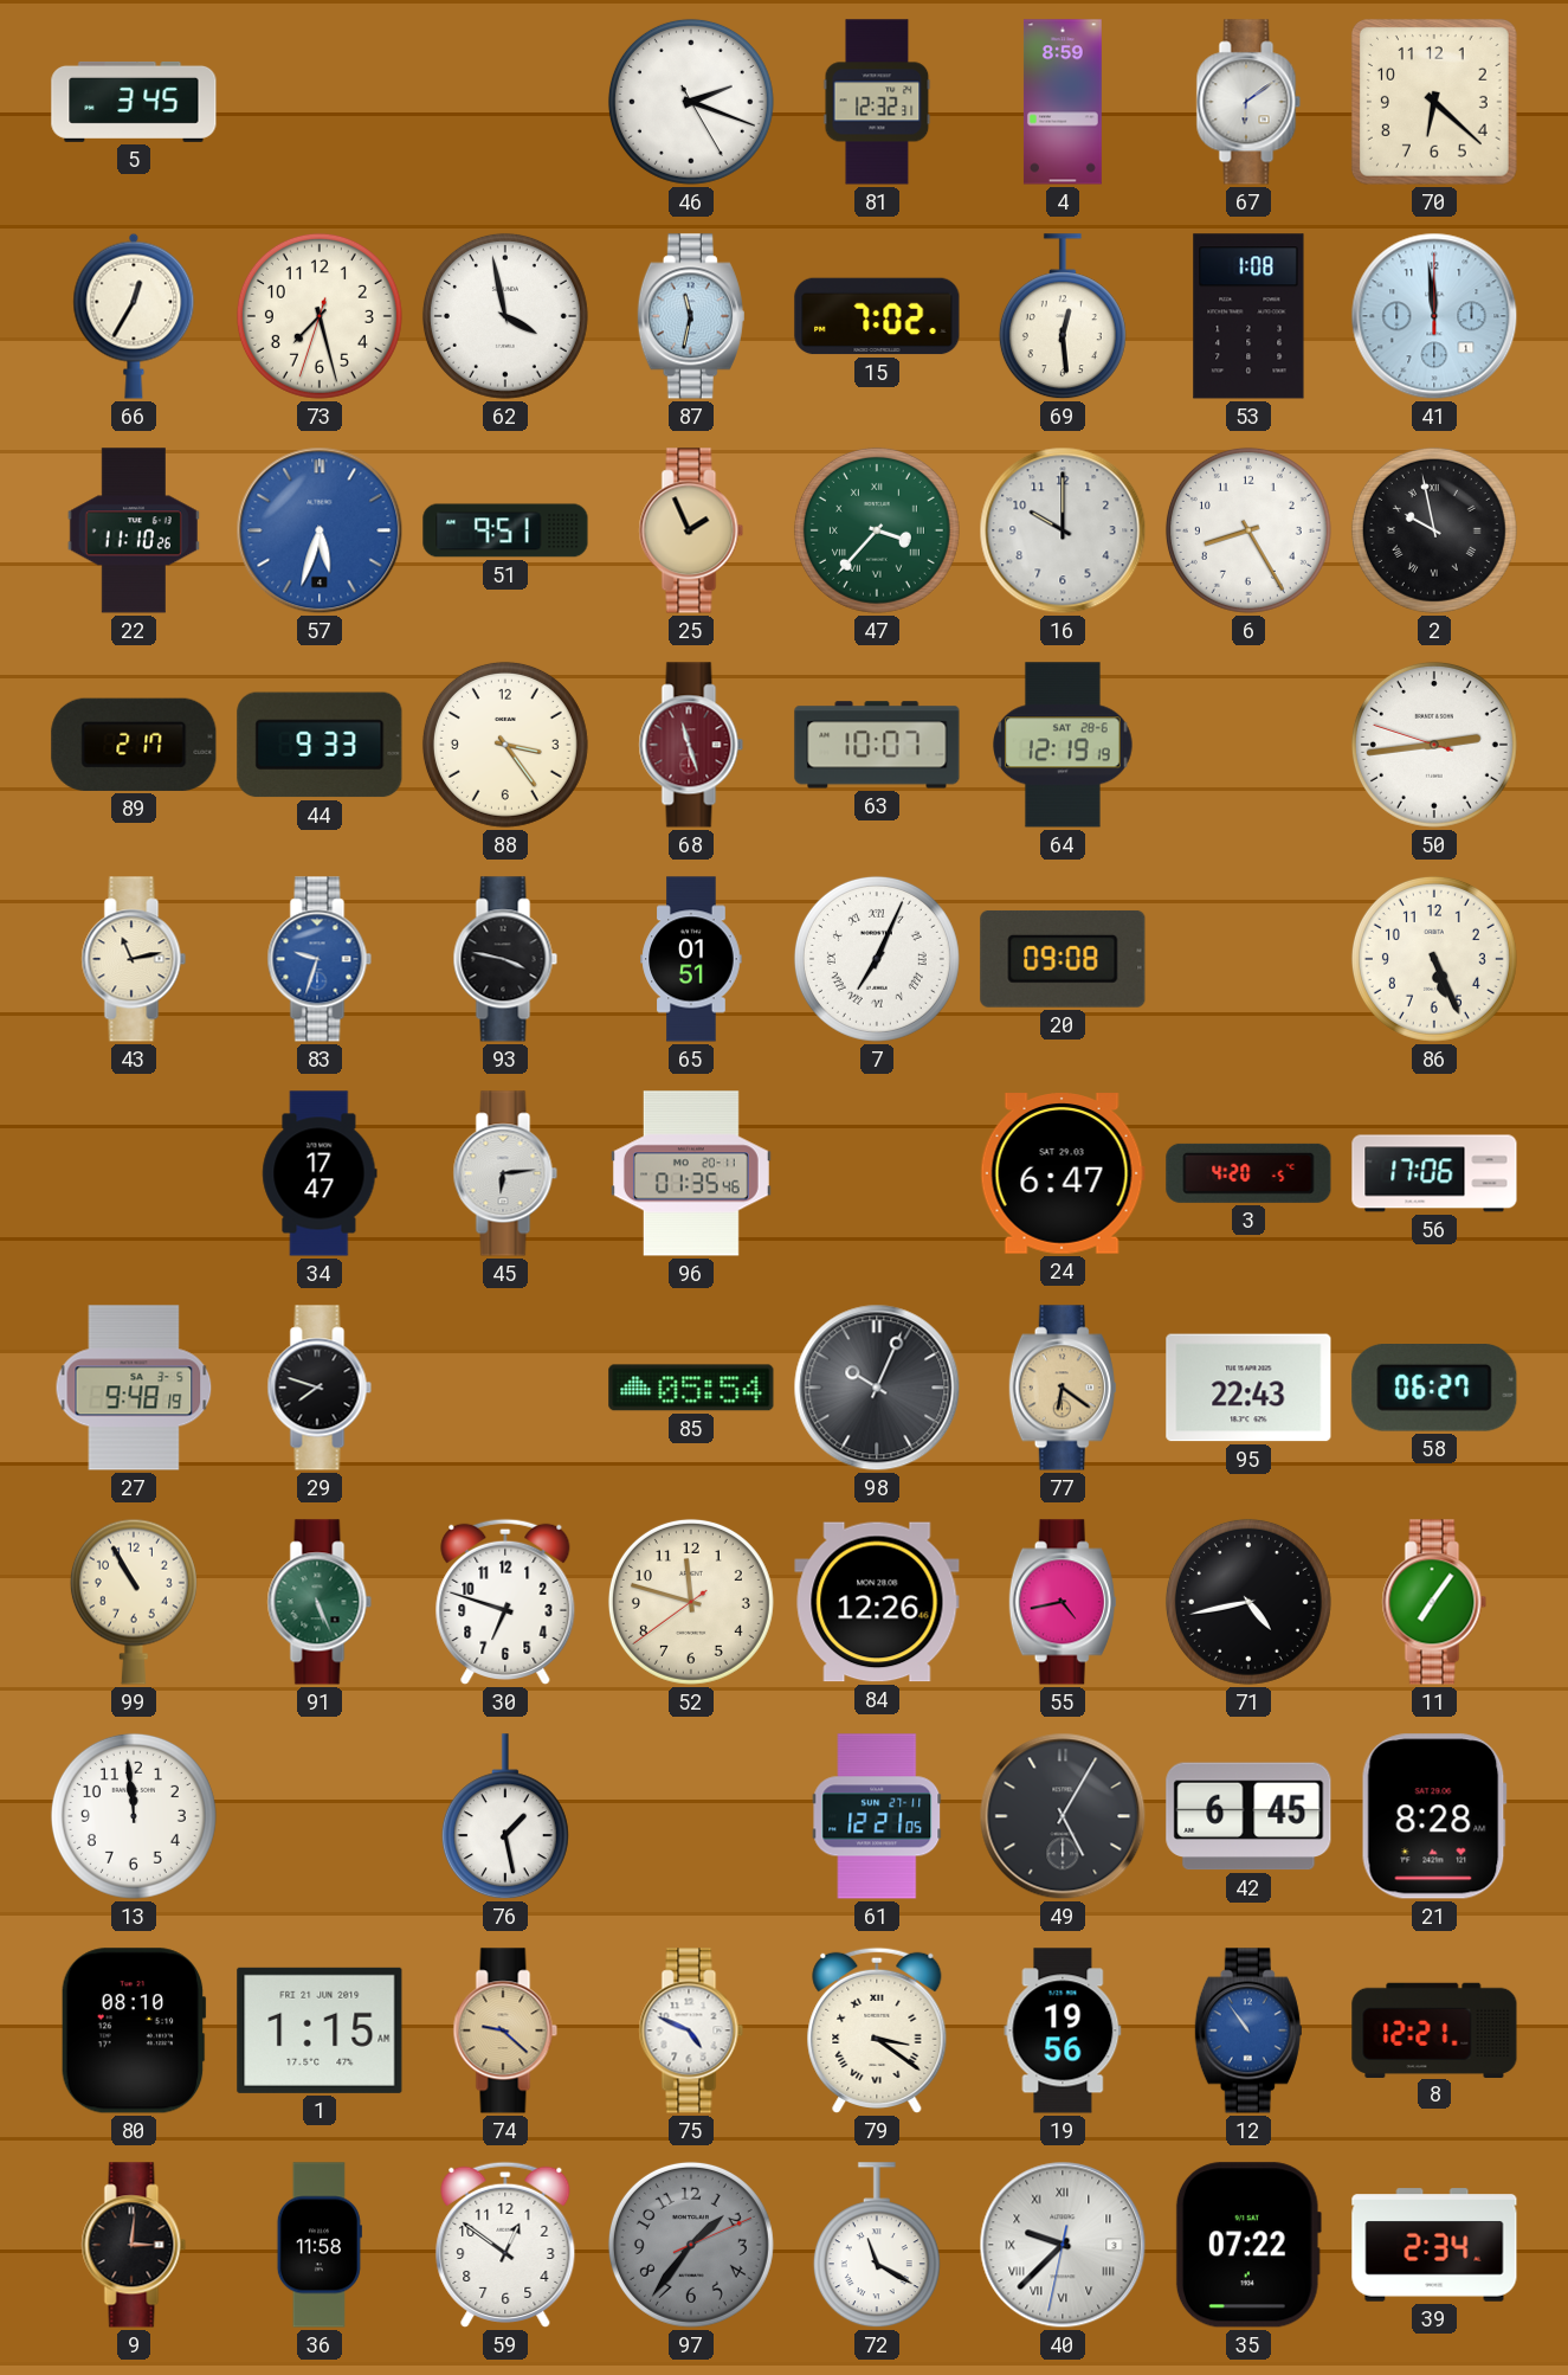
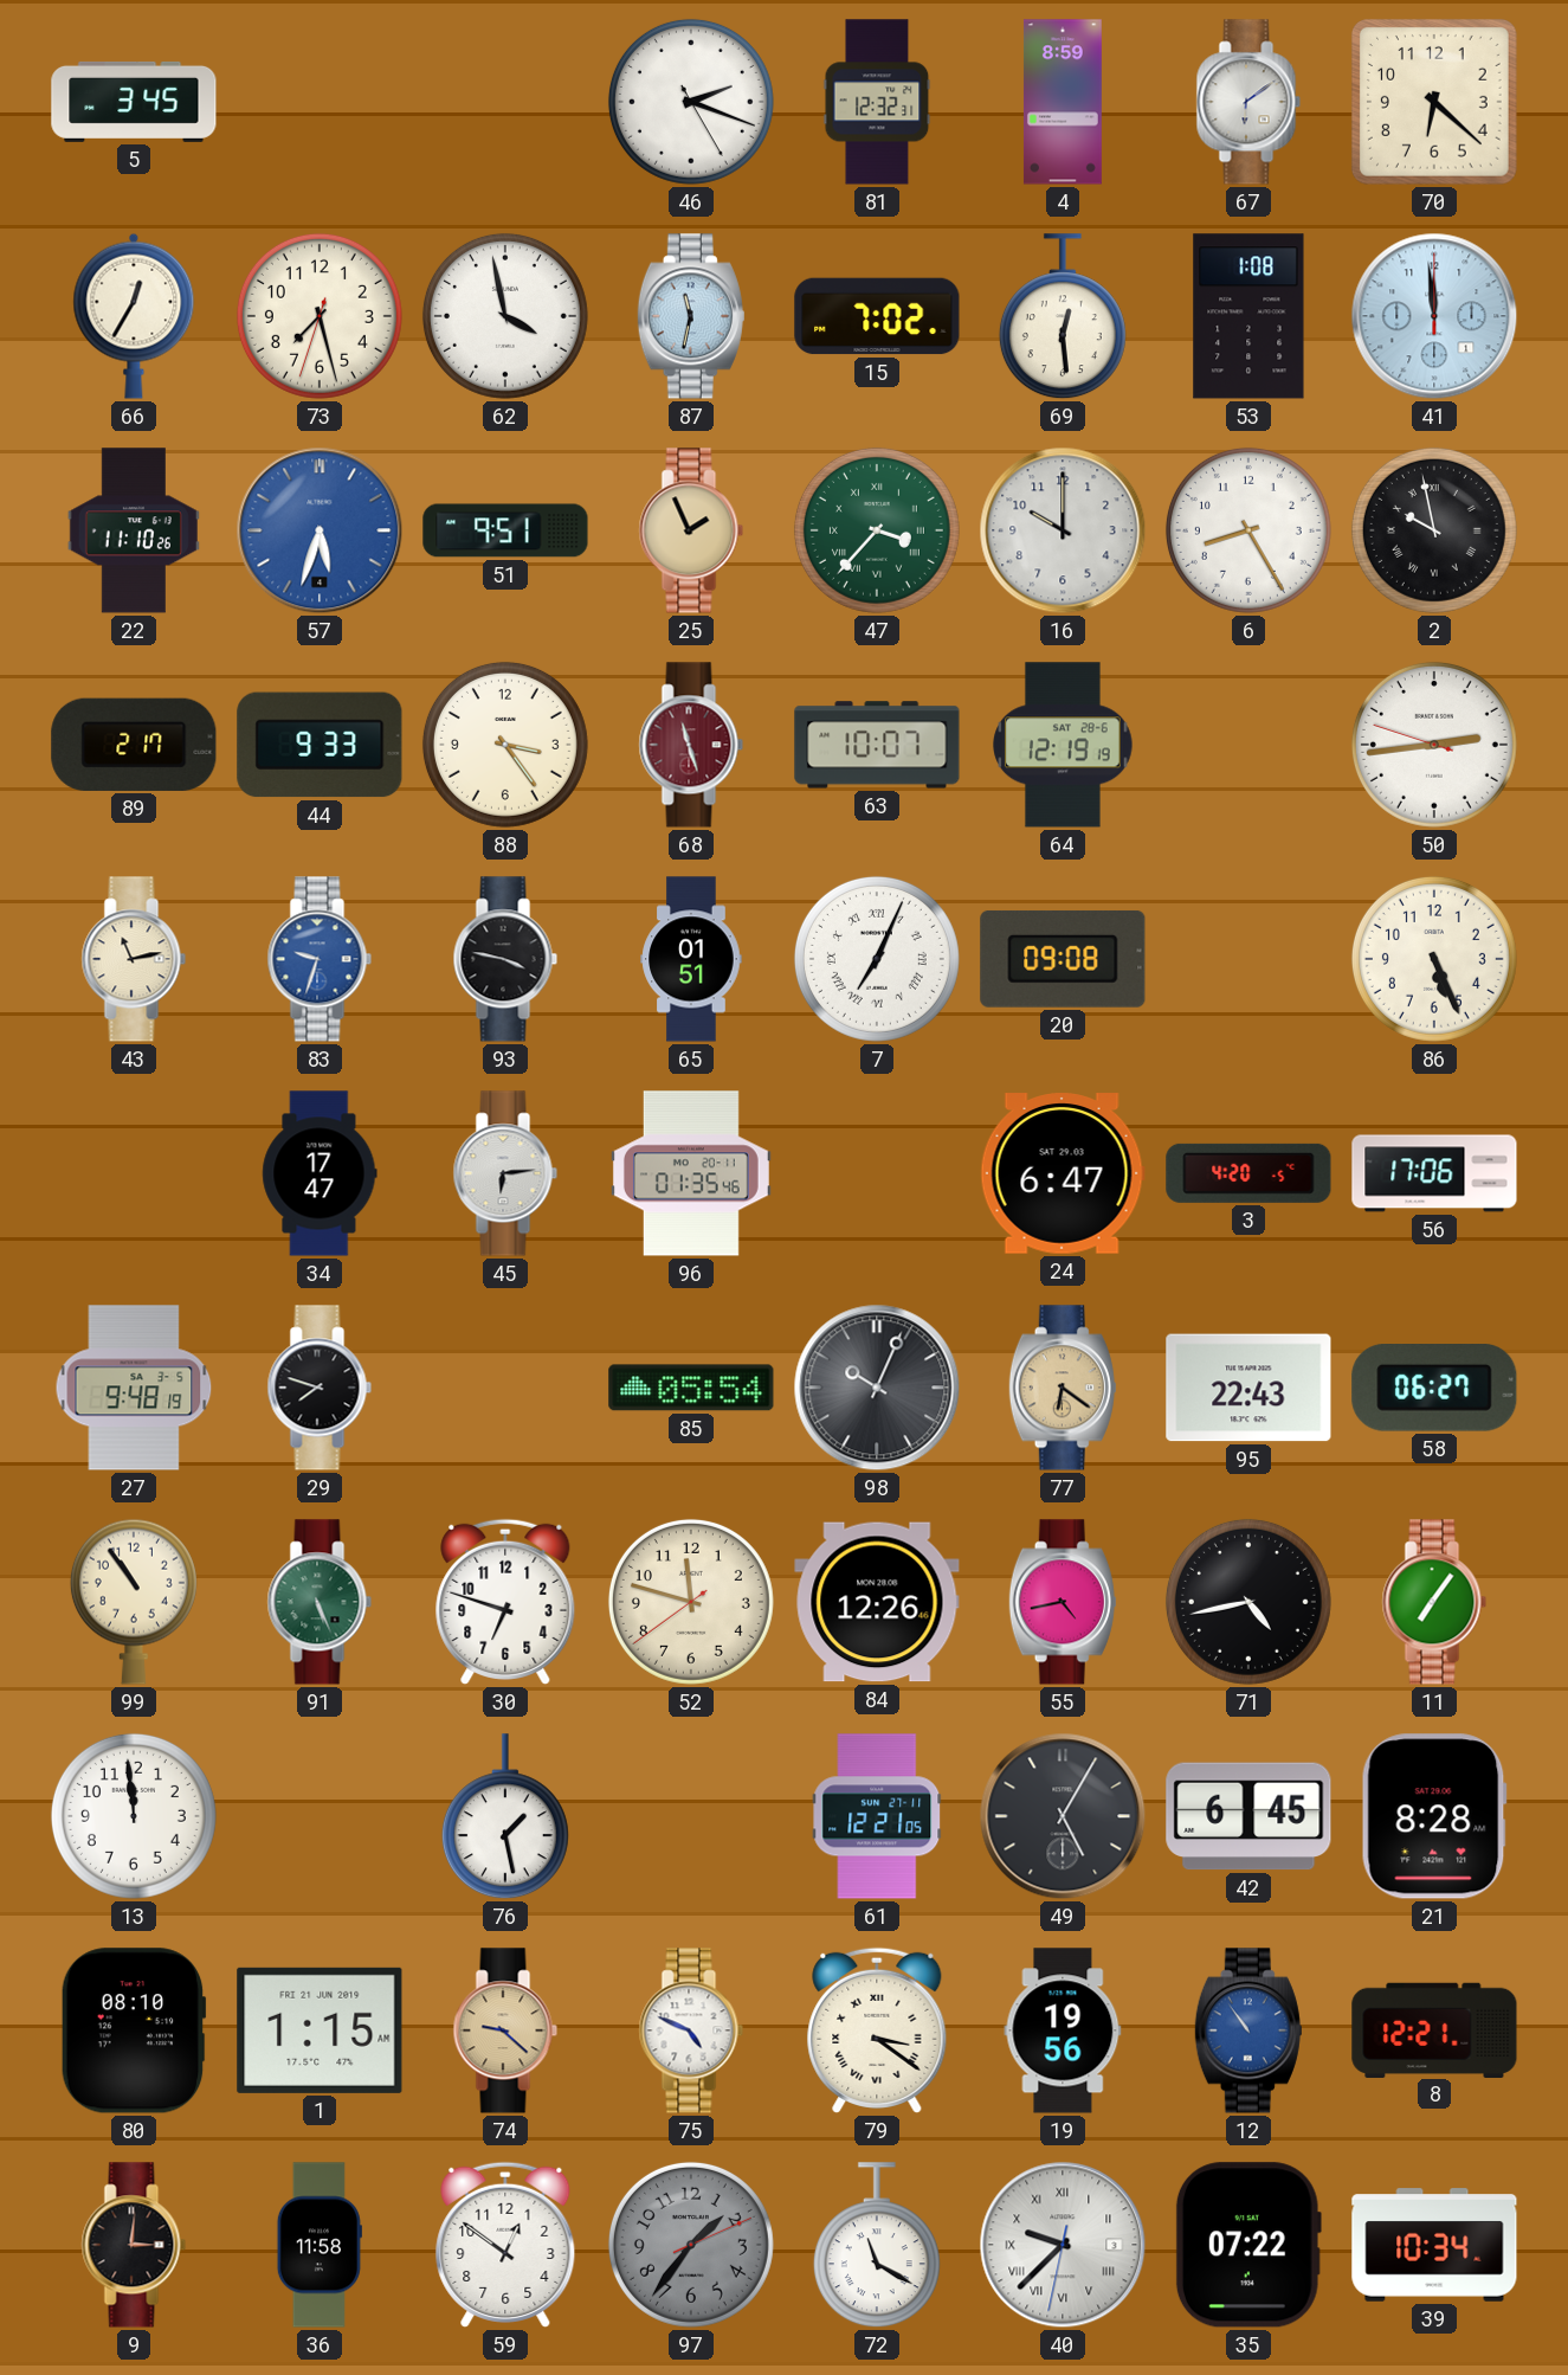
99: 10:55 -> 10:54 (134, 1602)
39: 2:34 -> 10:34 (1434, 2245)
